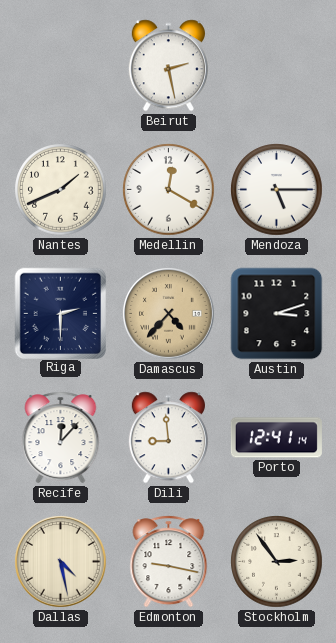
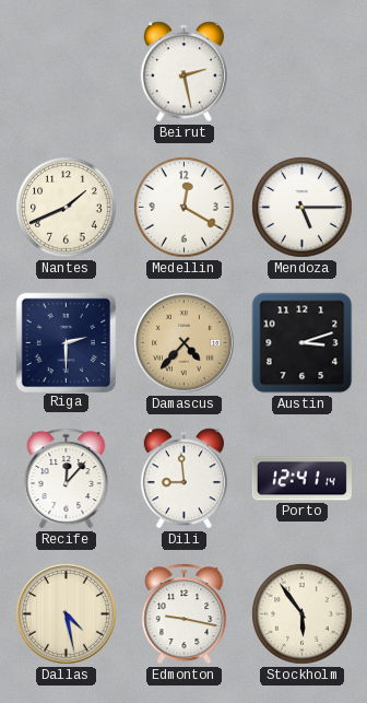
Stockholm: 2:54 -> 5:54 (303, 614)
